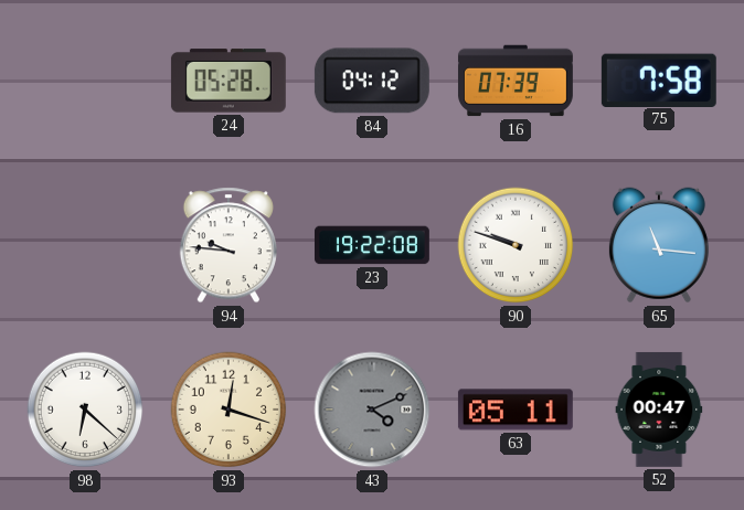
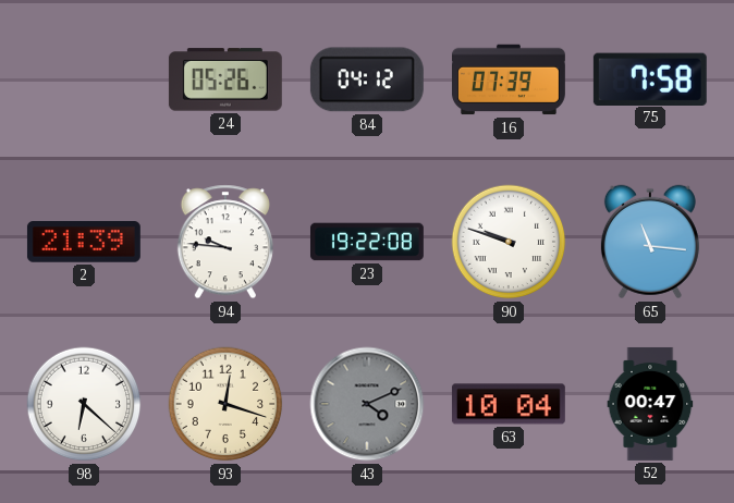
24: 05:28 -> 05:26 (225, 79)
2: none -> 21:39 (84, 242)
63: 05:11 -> 10:04 (509, 404)
